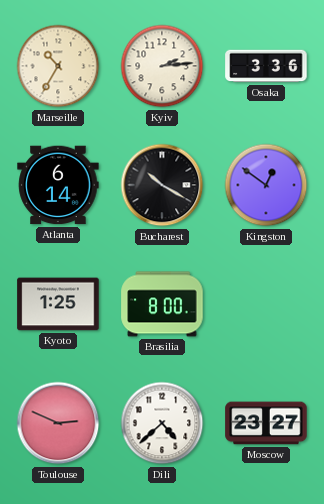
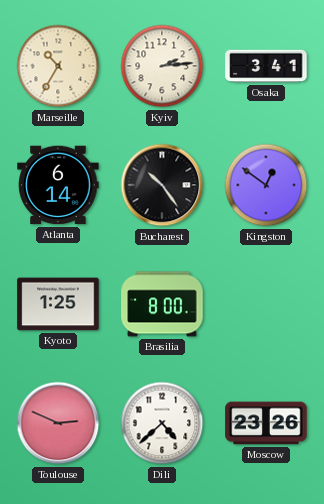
Osaka: 3:36 -> 3:41 (266, 66)
Bucharest: 10:20 -> 10:24 (162, 185)
Moscow: 23:27 -> 23:26 (266, 423)
